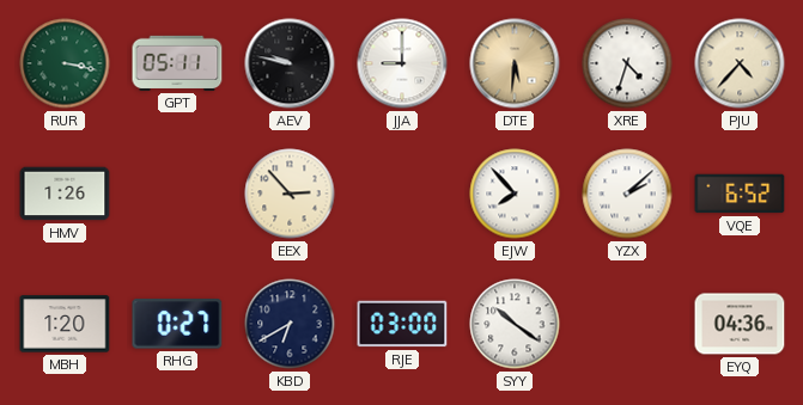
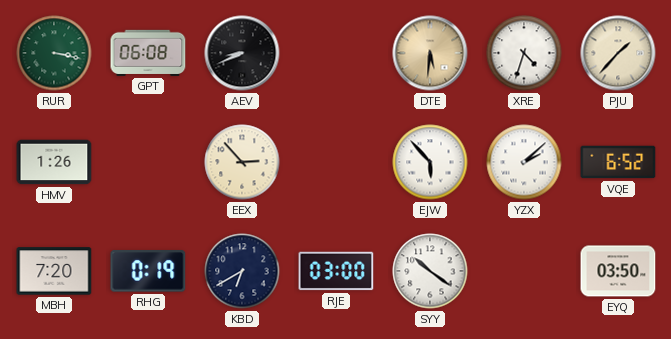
GPT: 05:11 -> 06:08 (148, 53)
AEV: 9:47 -> 8:41 (242, 53)
JJA: 9:00 -> none (402, 63)
PJU: 4:37 -> 1:37 (618, 53)
EJW: 7:53 -> 5:53 (430, 162)
MBH: 1:20 -> 7:20 (54, 271)
RHG: 0:27 -> 0:19 (148, 271)
EYQ: 04:36 -> 03:50 (618, 271)
